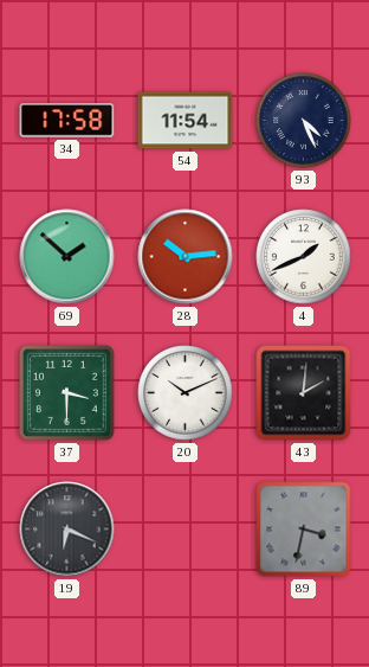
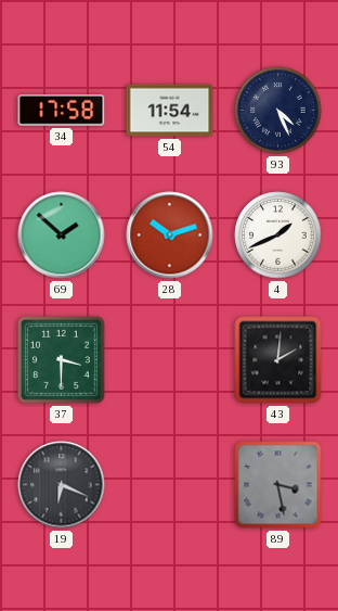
28: 10:14 -> 10:12 (170, 236)
20: 10:11 -> none (186, 393)
89: 3:32 -> 3:28 (278, 485)
